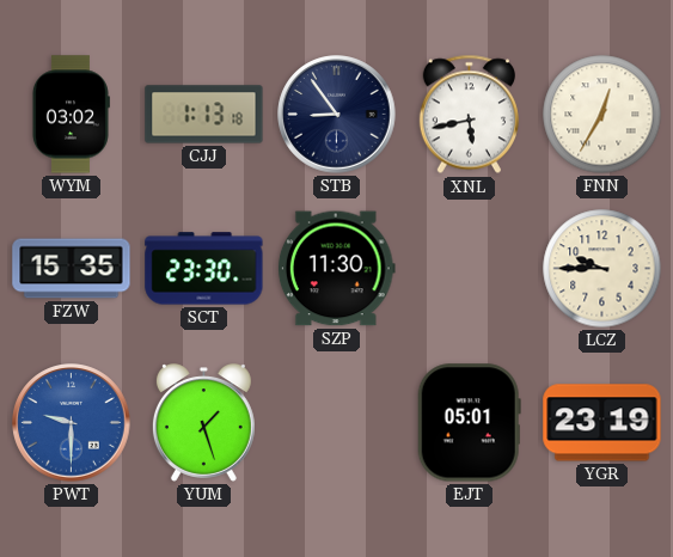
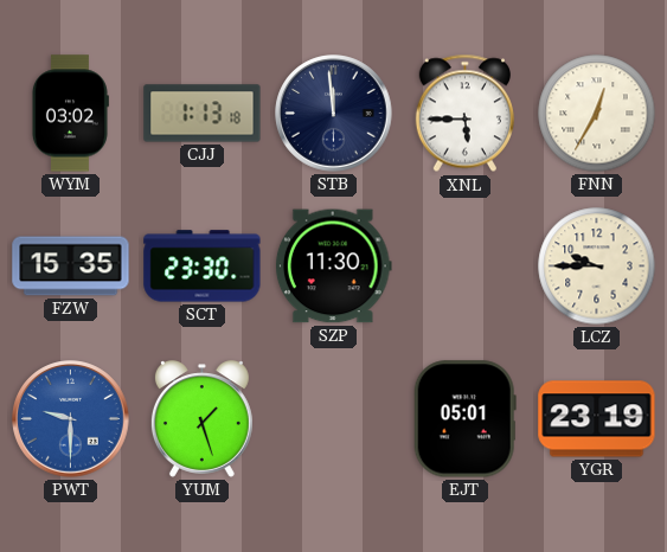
STB: 8:54 -> 11:59 (334, 114)
XNL: 5:43 -> 5:45 (464, 114)
